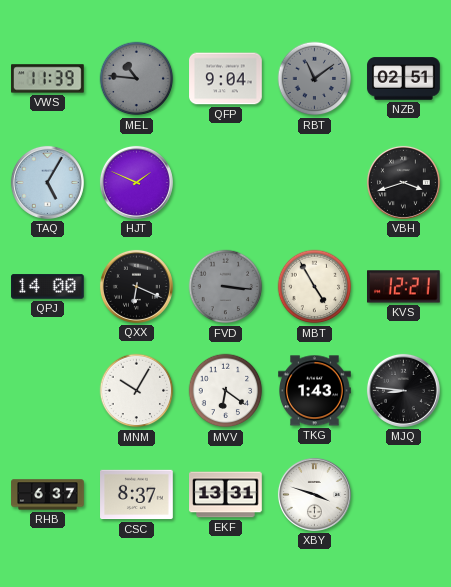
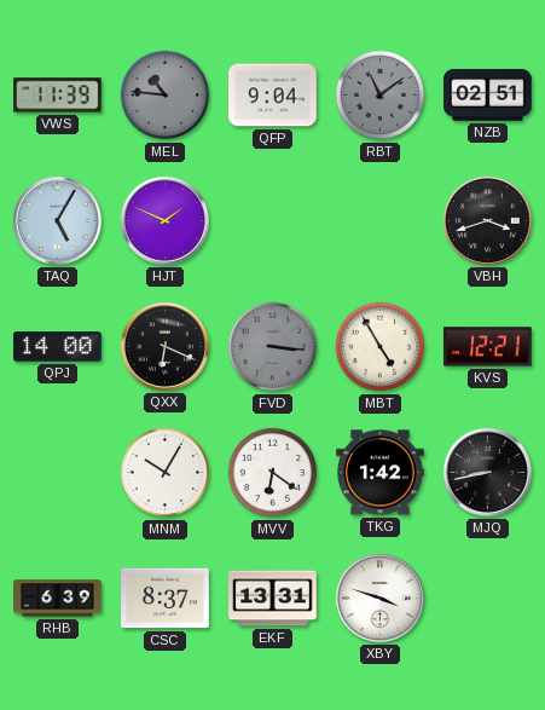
TKG: 1:43 -> 1:42 (381, 473)
MJQ: 8:46 -> 8:43 (487, 472)
RHB: 6:37 -> 6:39 (58, 599)
